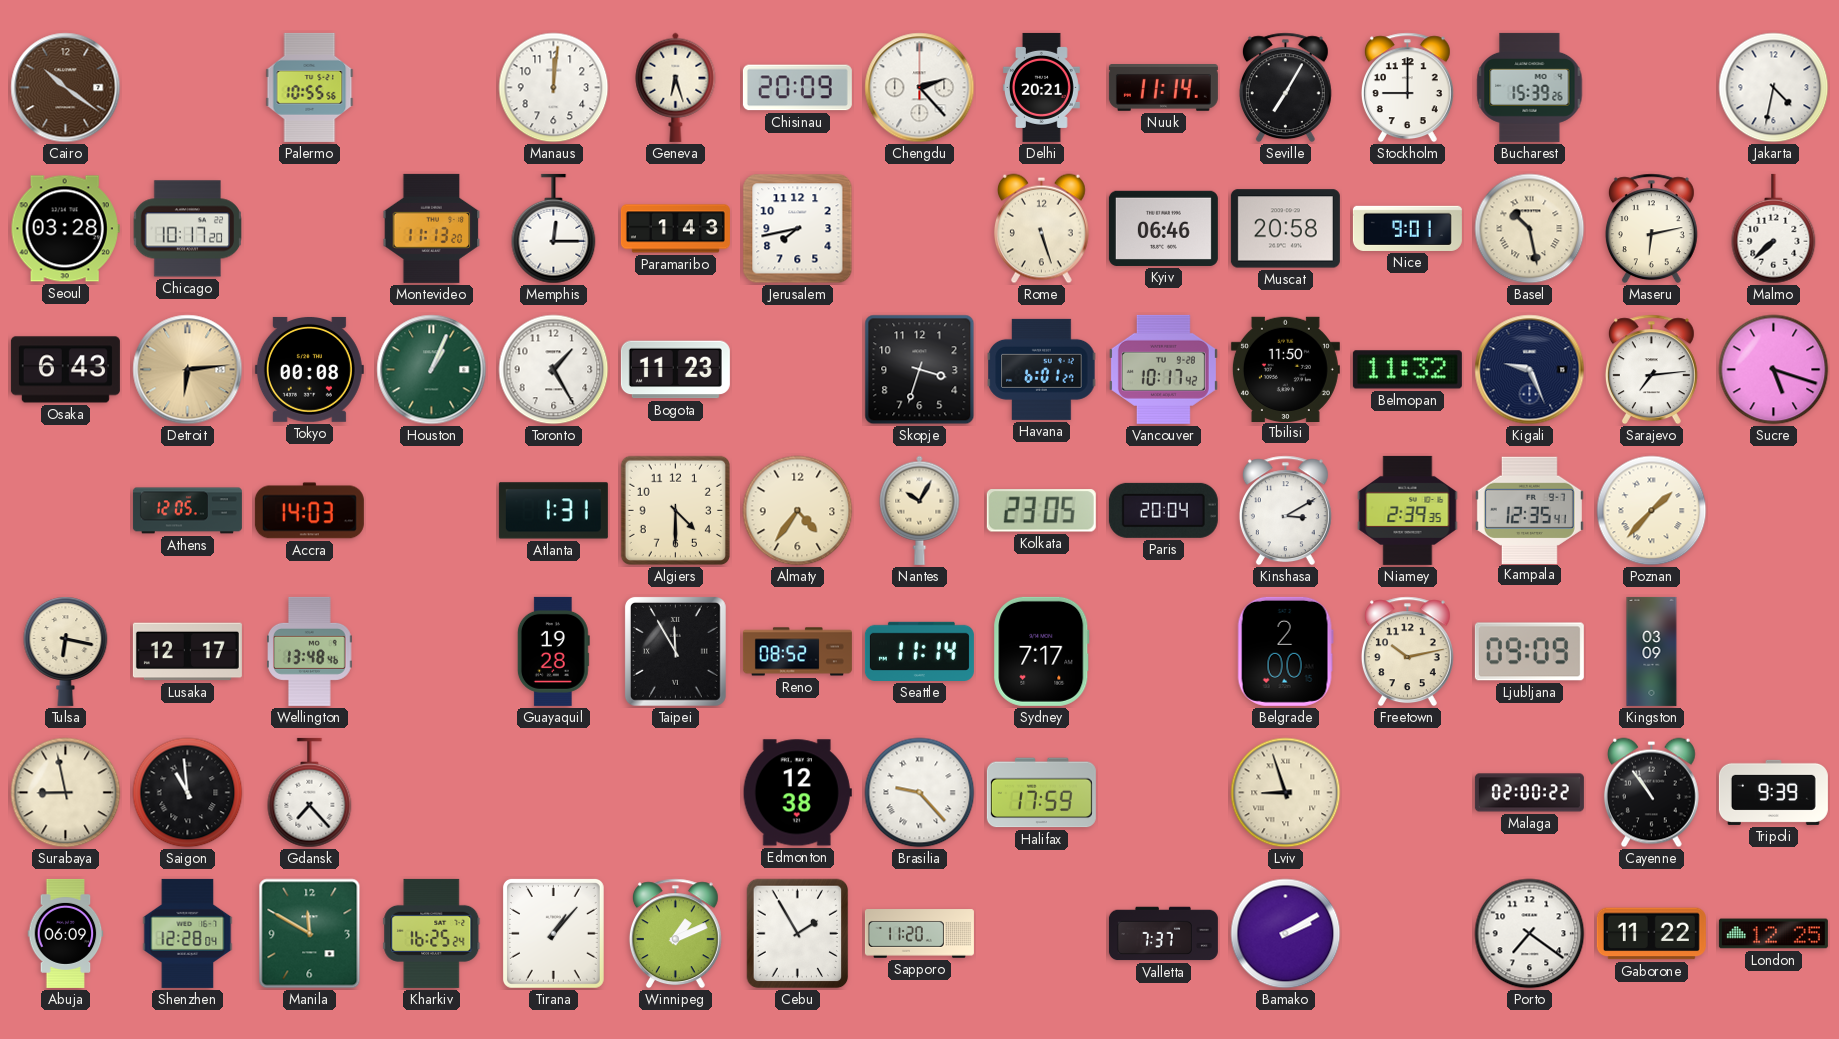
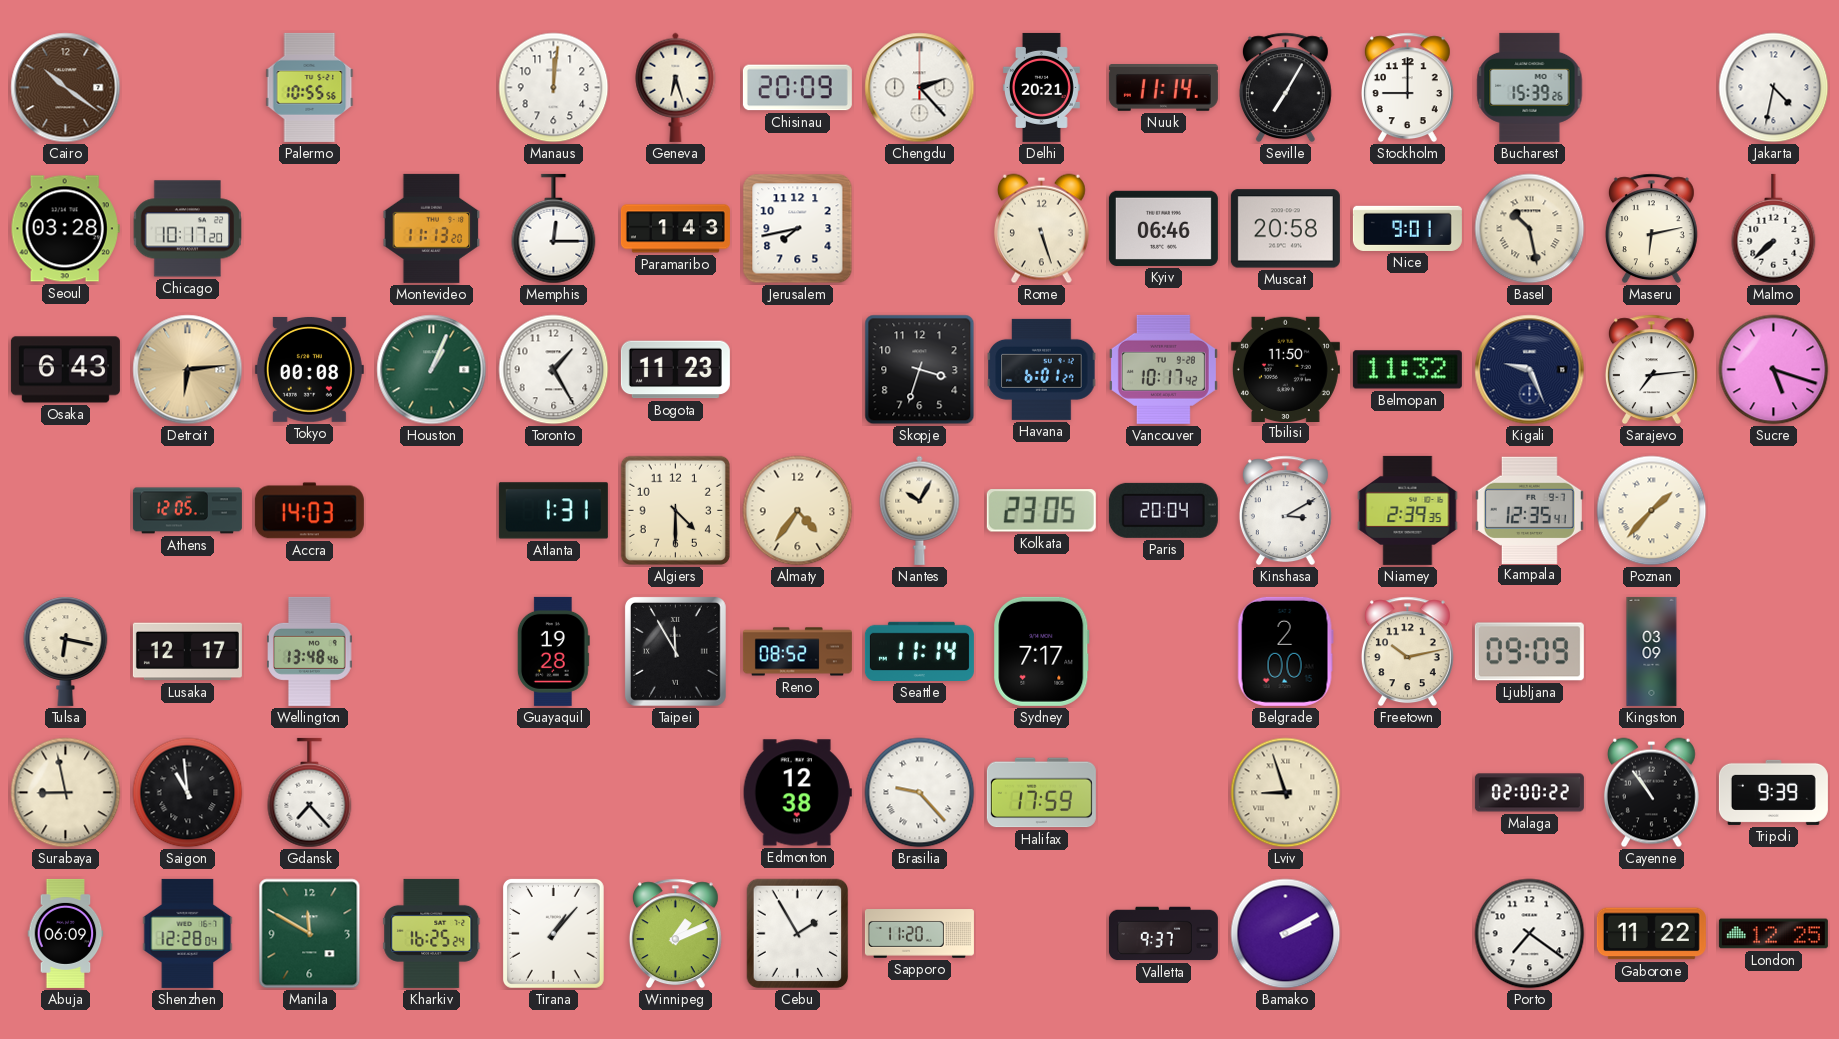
Valletta: 7:37 -> 9:37 (1163, 934)
